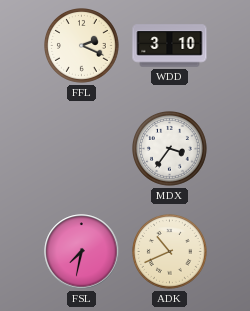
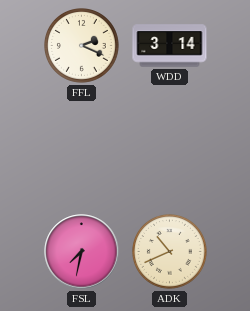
WDD: 3:10 -> 3:14 (170, 46)
MDX: 3:36 -> none (170, 149)
